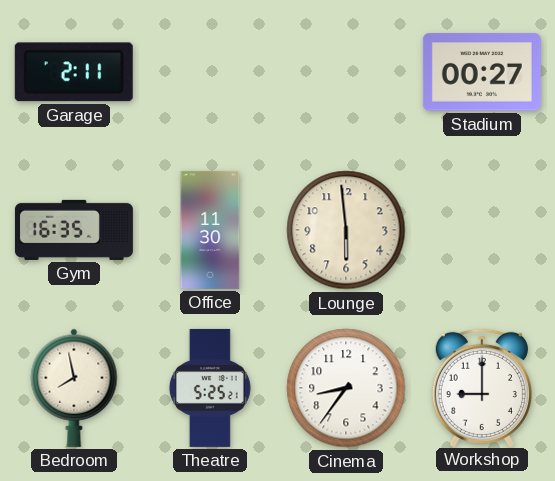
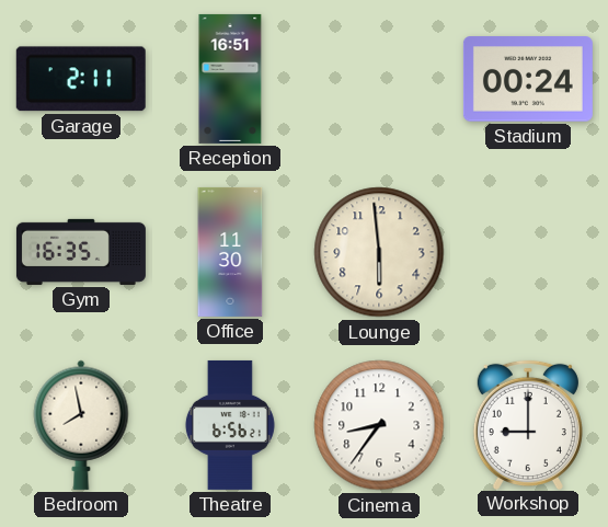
Reception: none -> 16:51 (230, 79)
Stadium: 00:27 -> 00:24 (528, 79)
Theatre: 5:25 -> 6:56 (230, 425)
